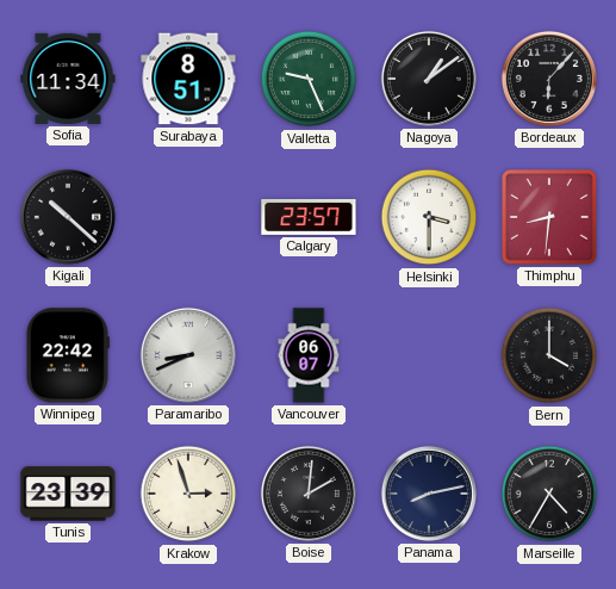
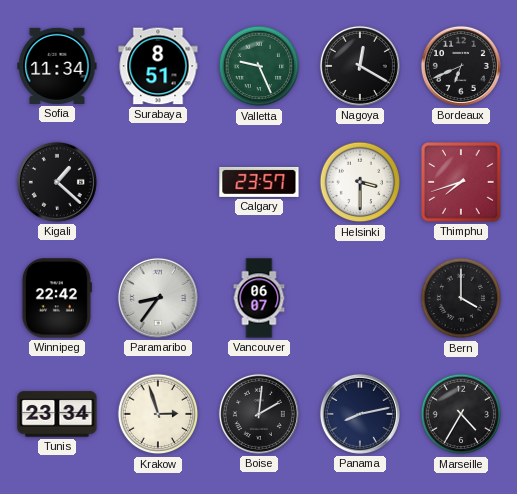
Nagoya: 1:09 -> 12:20 (360, 66)
Bordeaux: 6:07 -> 6:41 (461, 66)
Kigali: 10:22 -> 1:22 (57, 182)
Thimphu: 8:31 -> 7:42 (462, 183)
Paramaribo: 8:41 -> 8:36 (158, 298)
Tunis: 23:39 -> 23:34 (57, 414)
